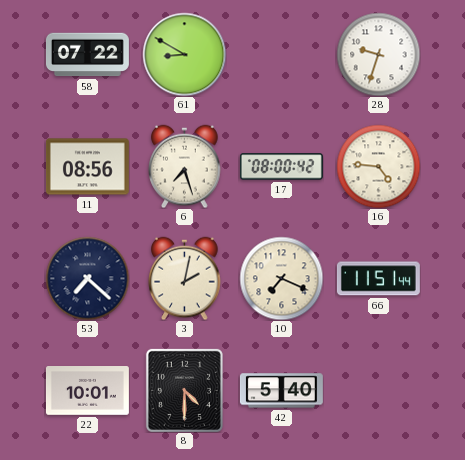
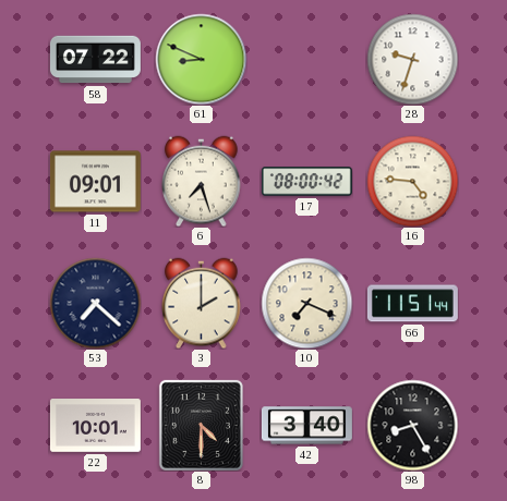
61: 8:50 -> 8:49 (201, 59)
11: 08:56 -> 09:01 (95, 182)
3: 2:02 -> 2:00 (202, 303)
42: 5:40 -> 3:40 (306, 426)
98: none -> 8:25 (412, 425)
